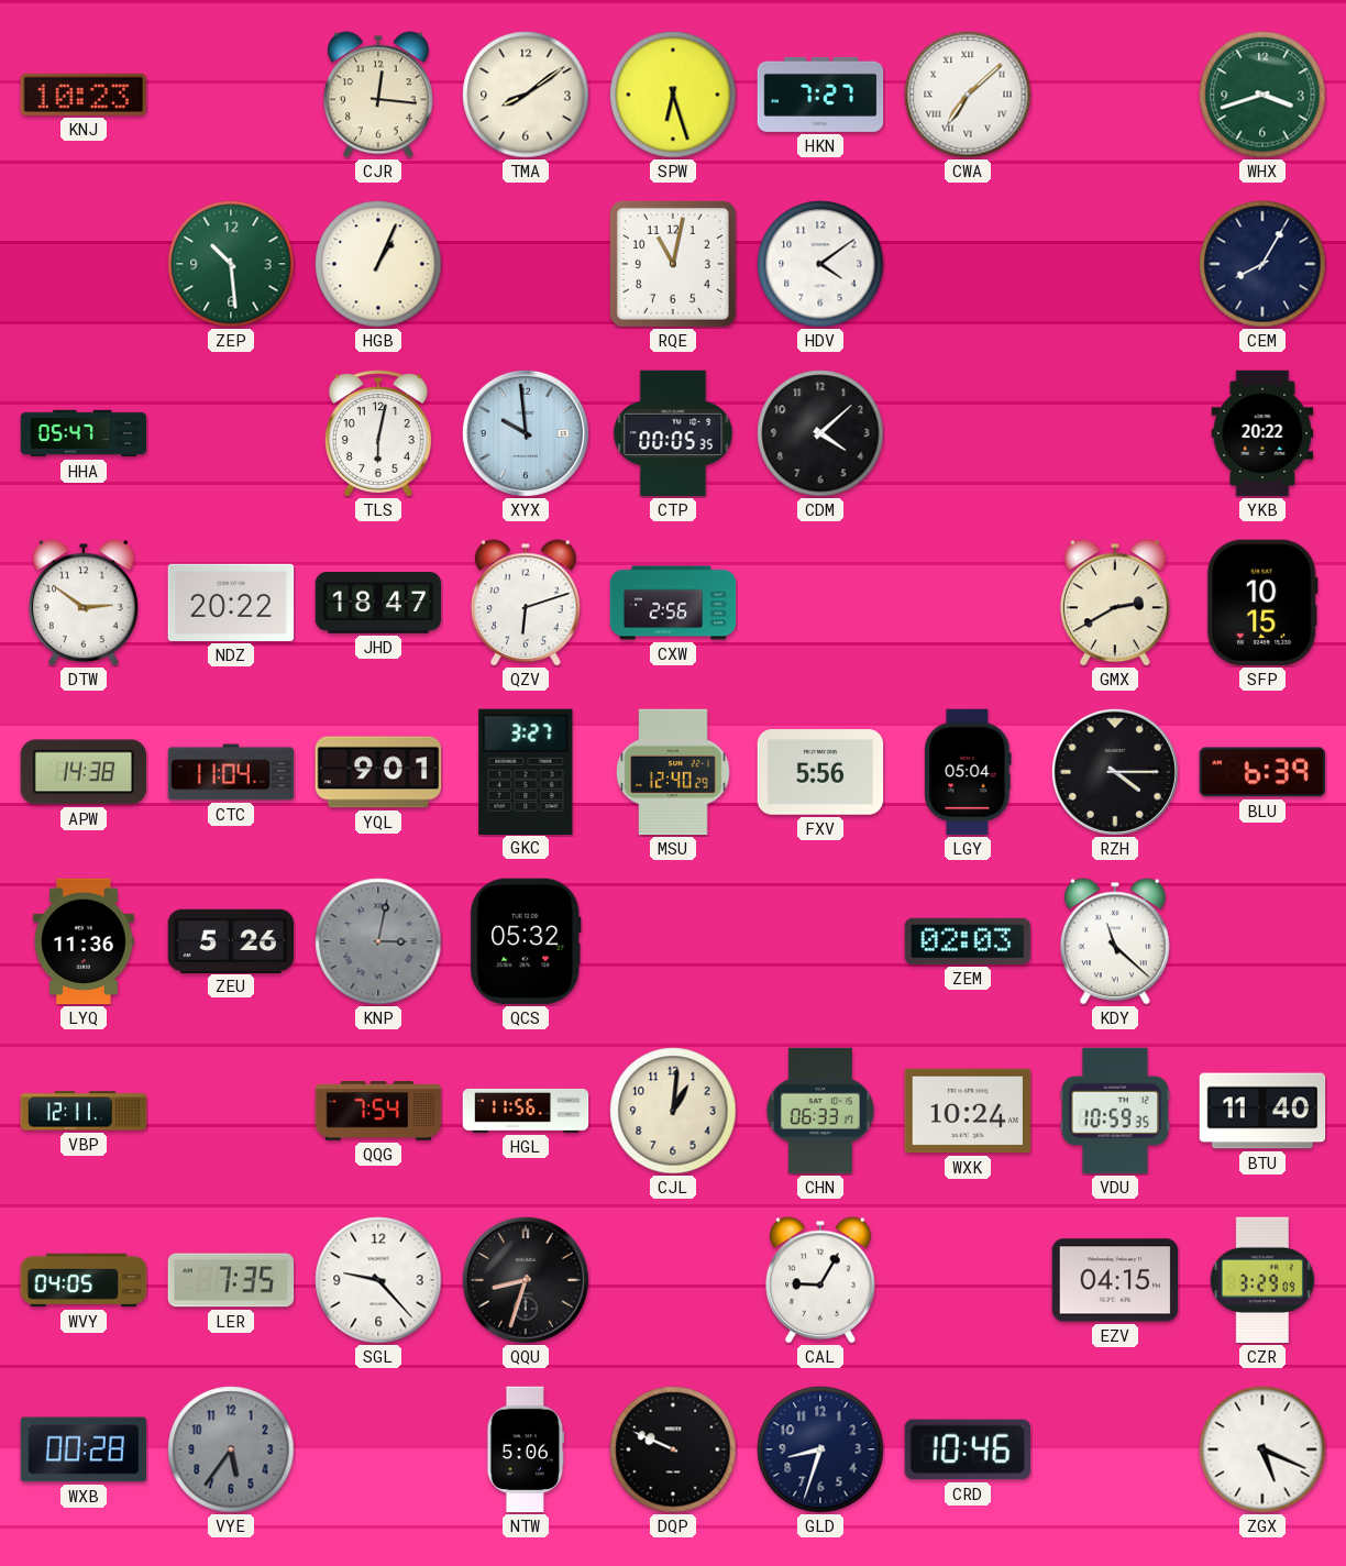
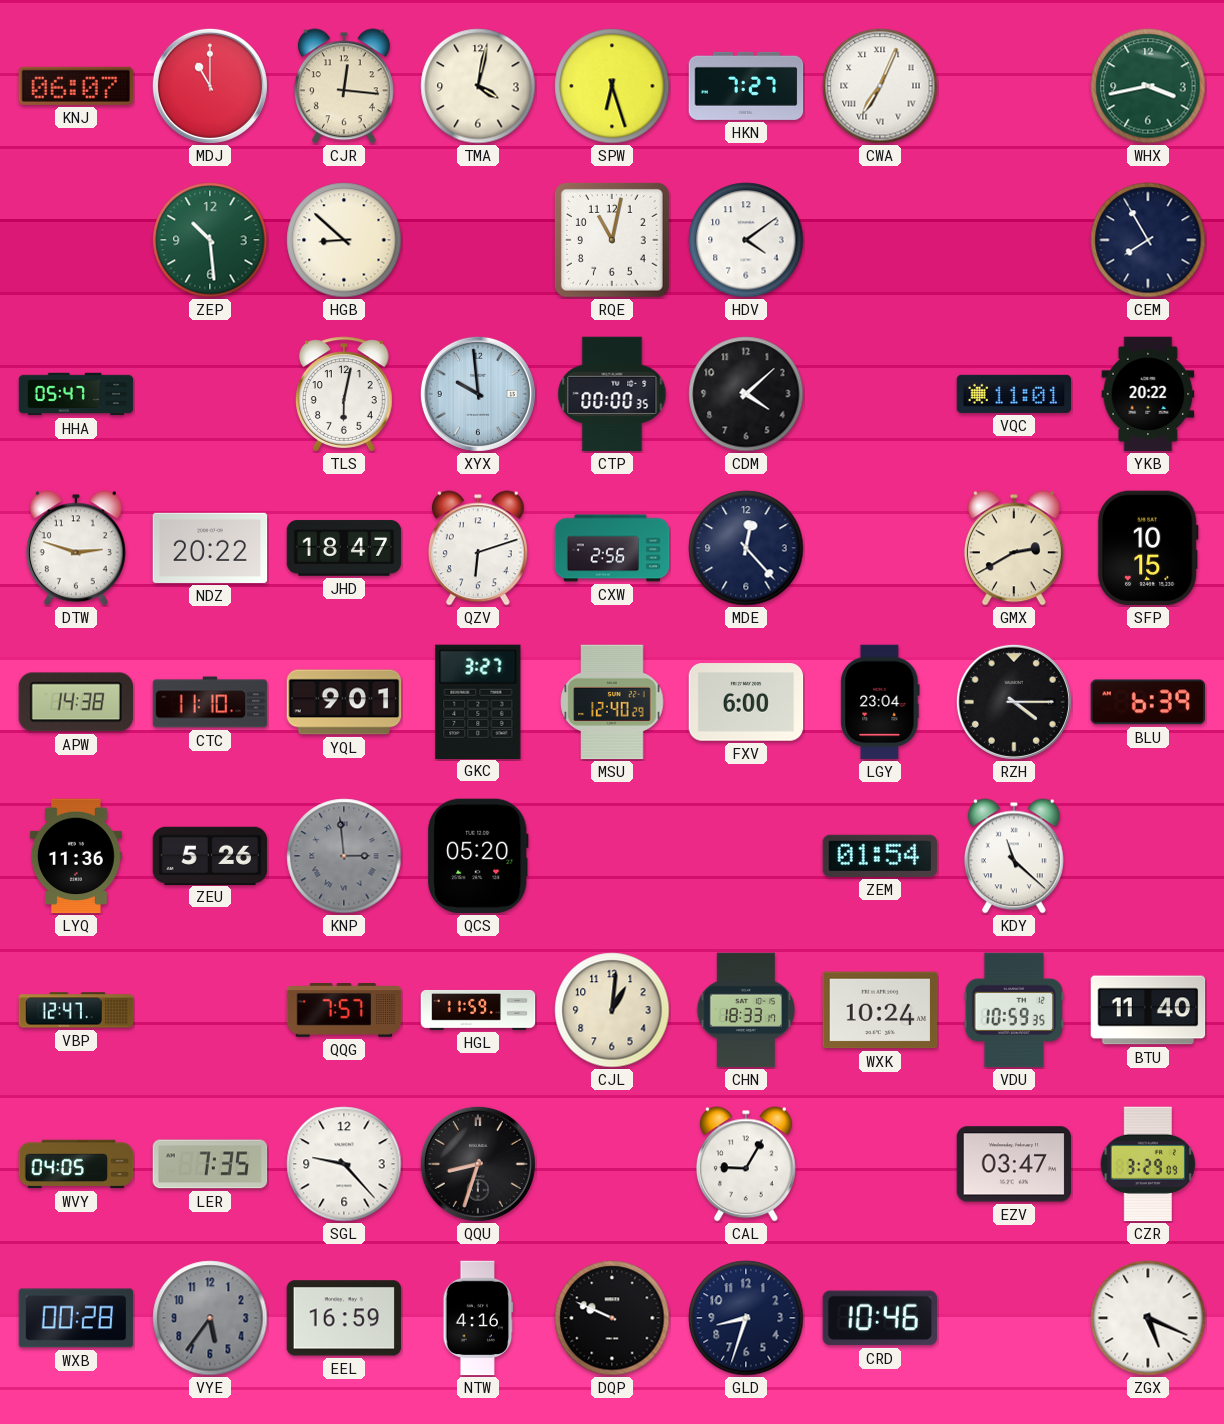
KNJ: 10:23 -> 06:07 (75, 86)
MDJ: none -> 11:00 (210, 86)
TMA: 8:09 -> 4:02 (478, 86)
CWA: 7:08 -> 7:04 (880, 86)
WHX: 3:42 -> 3:43 (1148, 86)
HGB: 1:04 -> 8:52 (344, 240)
CEM: 8:05 -> 7:55 (1148, 240)
CTP: 00:05 -> 00:00 (612, 394)
VQC: none -> 11:01 (1014, 394)
DTW: 2:51 -> 2:48 (76, 548)
MDE: none -> 12:23 (746, 548)
CTC: 11:04 -> 11:10 (210, 702)
FXV: 5:56 -> 6:00 (746, 702)
LGY: 05:04 -> 23:04 (880, 702)
KNP: 3:02 -> 2:59 (344, 856)
QCS: 05:32 -> 05:20 (479, 856)
ZEM: 02:03 -> 01:54 (879, 856)
VBP: 12:11 -> 12:47 (76, 1010)
QQG: 7:54 -> 7:57 (344, 1010)
HGL: 11:56 -> 11:59 (478, 1010)
CHN: 06:33 -> 18:33 (746, 1010)
EZV: 04:15 -> 03:47 (1014, 1164)
EEL: none -> 16:59 (344, 1318)
NTW: 5:06 -> 4:16 (478, 1318)
